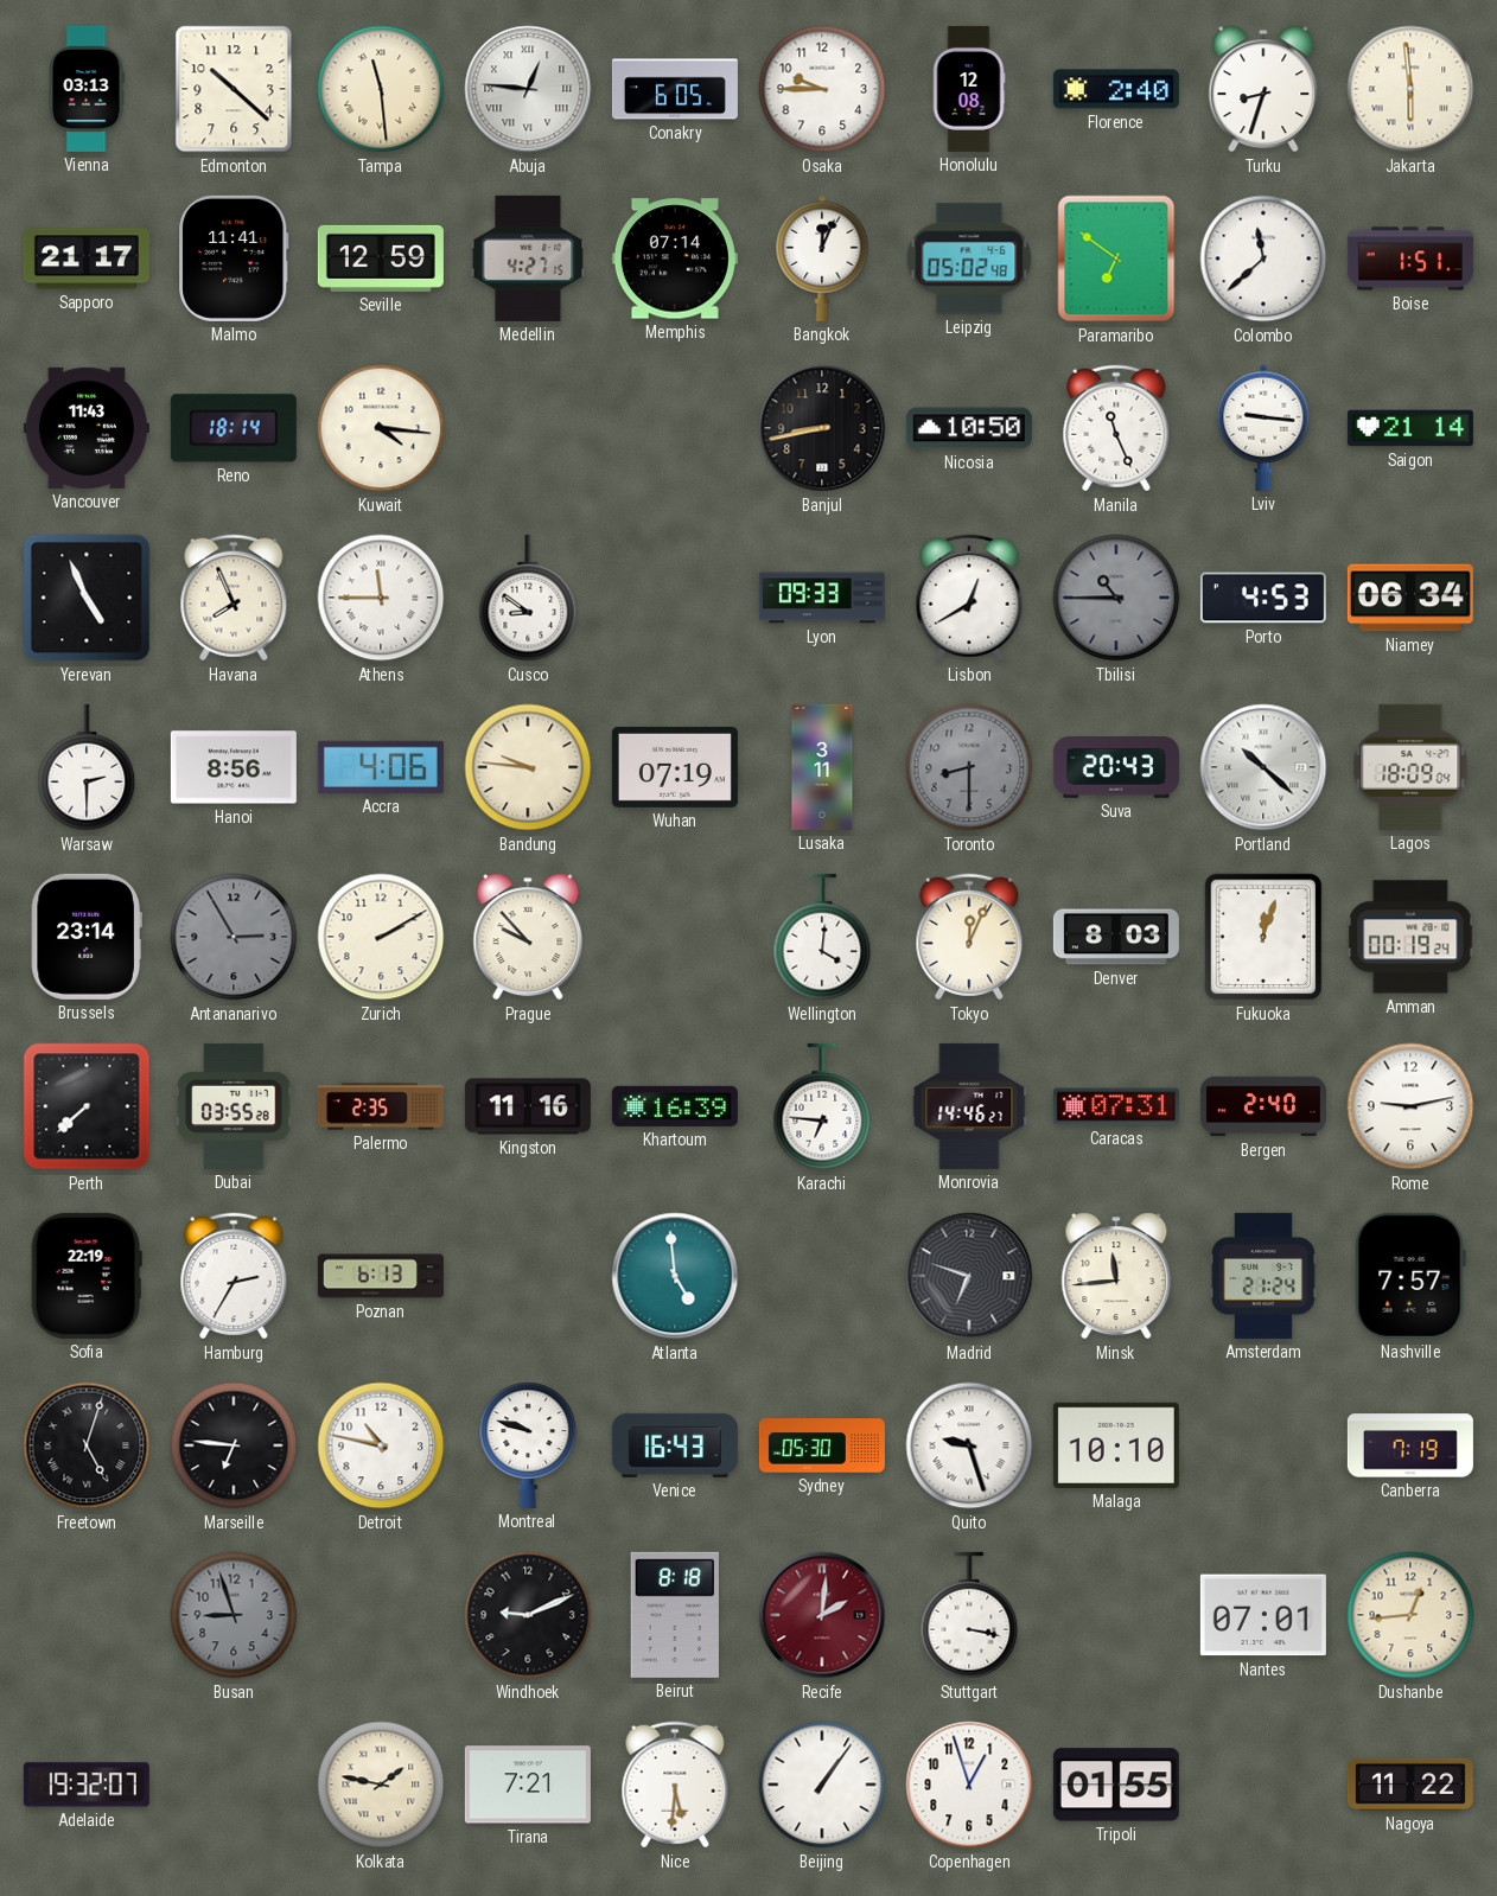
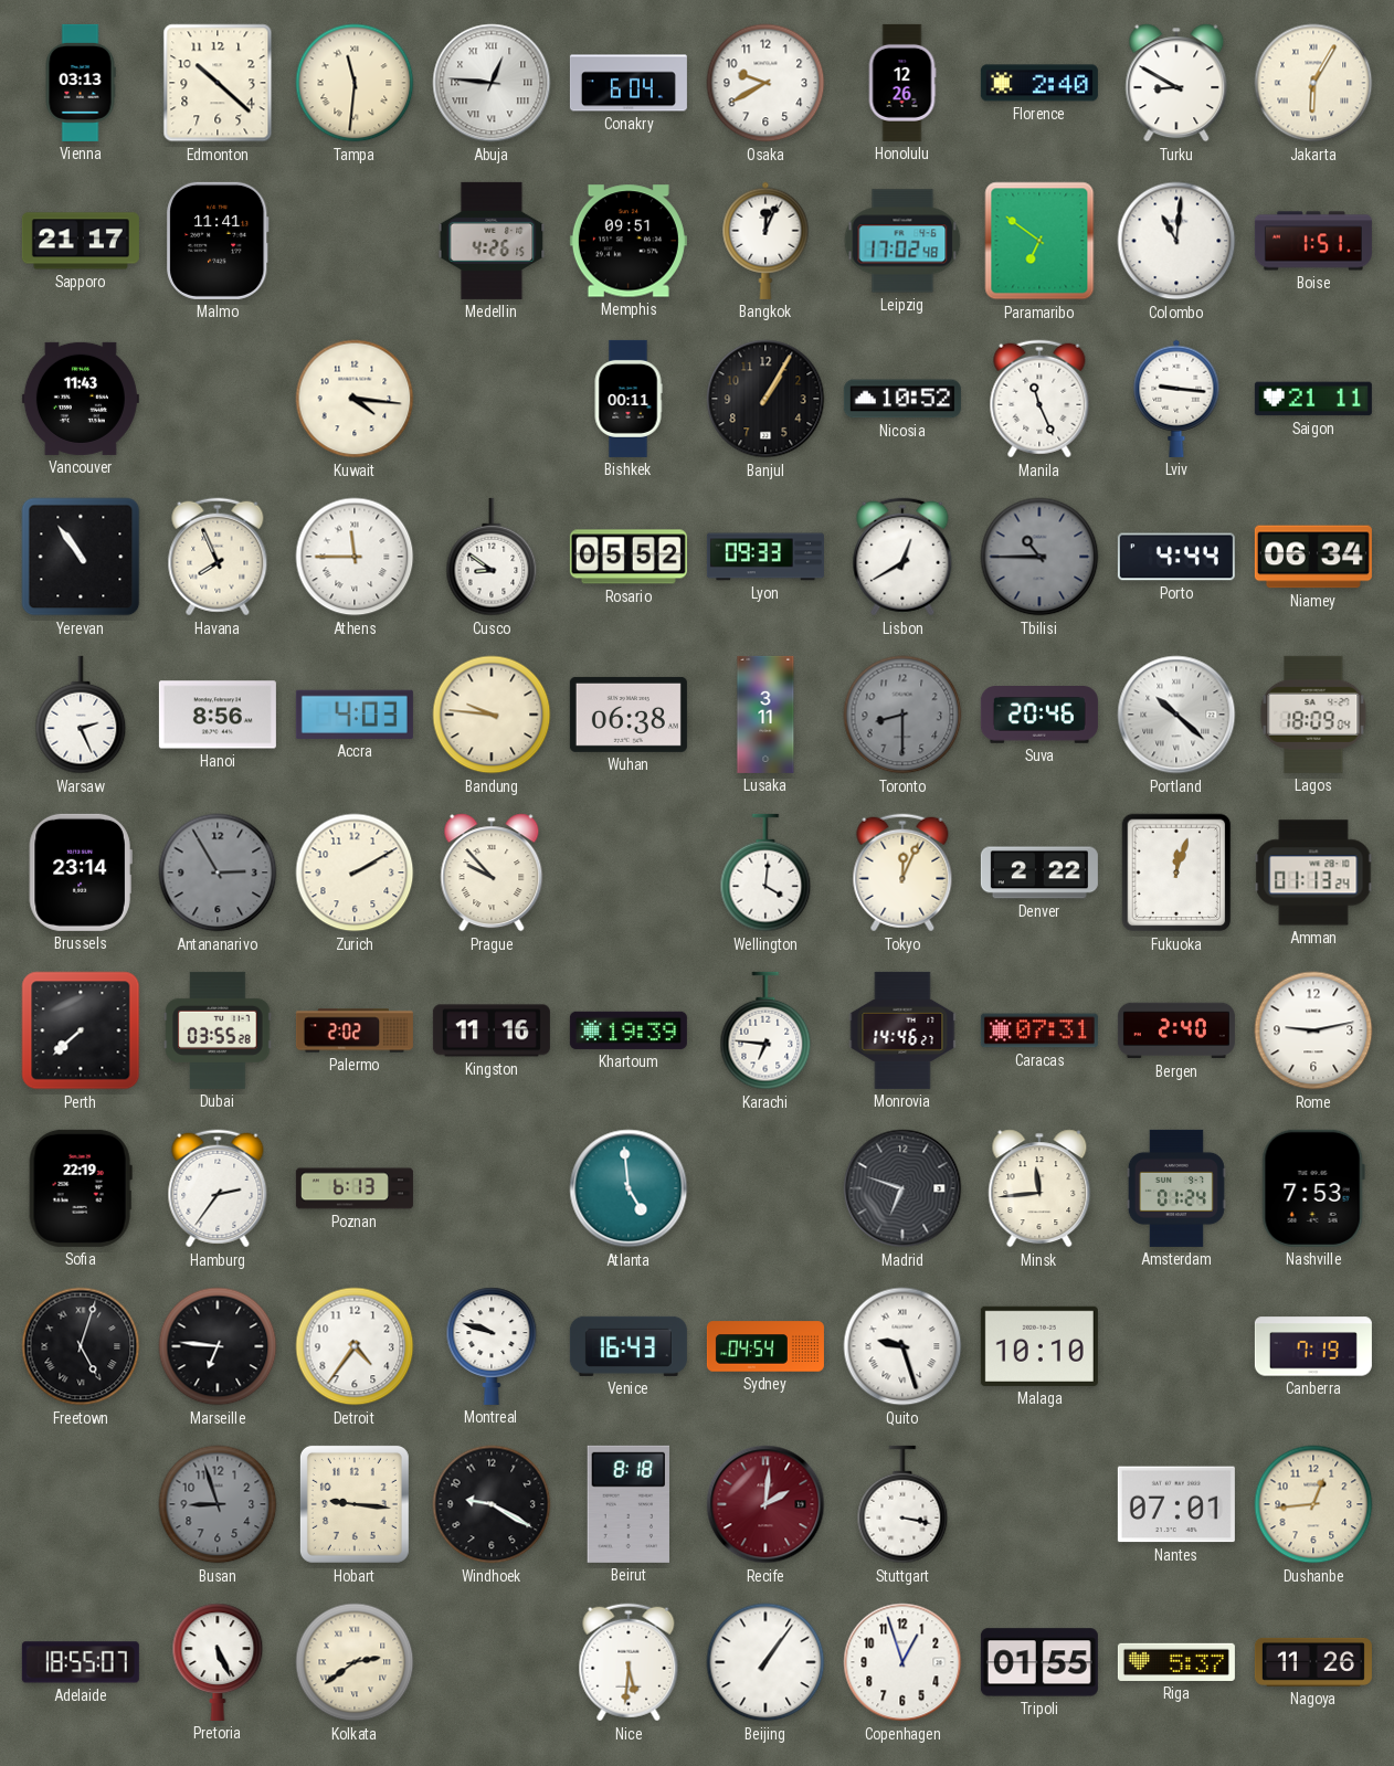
Tampa: 11:29 -> 11:31 (355, 83)
Conakry: 6:05 -> 6:04 (629, 83)
Osaka: 9:45 -> 9:40 (765, 83)
Honolulu: 12:08 -> 12:26 (902, 83)
Turku: 8:33 -> 8:50 (1176, 83)
Jakarta: 5:59 -> 6:05 (1313, 83)
Seville: 12:59 -> none (381, 258)
Medellin: 4:27 -> 4:26 (492, 241)
Memphis: 07:14 -> 09:51 (629, 241)
Leipzig: 05:02 -> 17:02 (902, 241)
Colombo: 11:38 -> 11:01 (1176, 241)
Reno: 18:14 -> none (234, 428)
Bishkek: none -> 00:11 (629, 399)
Banjul: 8:43 -> 1:05 (765, 399)
Nicosia: 10:50 -> 10:52 (902, 399)
Saigon: 21:14 -> 21:11 (1313, 399)
Yerevan: 4:56 -> 10:54 (81, 557)
Rosario: none -> 05:52 (629, 557)
Porto: 4:53 -> 4:44 (1176, 557)
Warsaw: 2:30 -> 2:26 (81, 715)
Accra: 4:06 -> 4:03 (355, 715)
Wuhan: 07:19 -> 06:38 (629, 715)
Suva: 20:43 -> 20:46 (1039, 715)
Denver: 8:03 -> 2:22 (1039, 873)
Amman: 00:19 -> 01:13 (1313, 873)
Palermo: 2:35 -> 2:02 (355, 1030)
Khartoum: 16:39 -> 19:39 (629, 1030)
Hamburg: 2:35 -> 2:36 (218, 1188)
Amsterdam: 21:24 -> 01:24 (1176, 1188)
Nashville: 7:57 -> 7:53 (1313, 1188)
Detroit: 10:47 -> 4:36 (355, 1346)
Sydney: 05:30 -> 04:54 (765, 1346)
Hobart: none -> 9:16 (355, 1504)
Windhoek: 9:11 -> 9:20 (492, 1504)
Adelaide: 19:32 -> 18:55 (81, 1662)
Pretoria: none -> 5:26 (218, 1662)
Kolkata: 1:47 -> 2:39 (355, 1662)
Tirana: 7:21 -> none (528, 1785)
Riga: none -> 5:37 (1176, 1662)
Nagoya: 11:22 -> 11:26 (1313, 1662)
